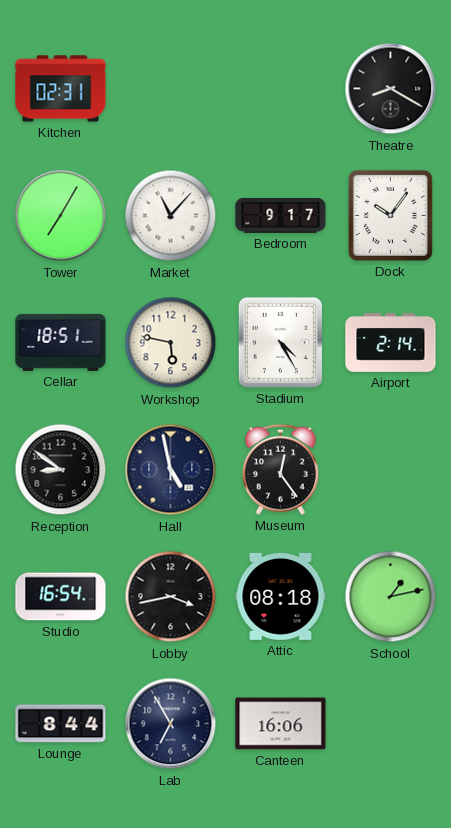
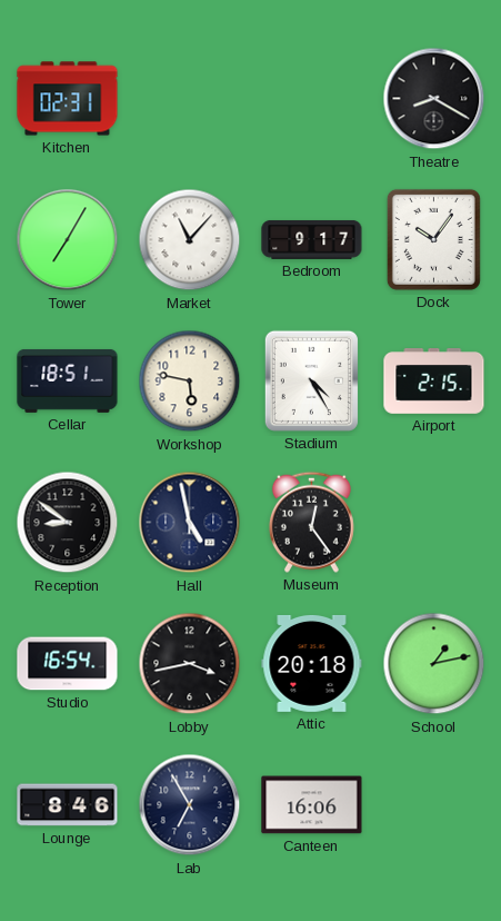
Airport: 2:14 -> 2:15 (434, 382)
Attic: 08:18 -> 20:18 (312, 663)
Lounge: 8:44 -> 8:46 (68, 805)
